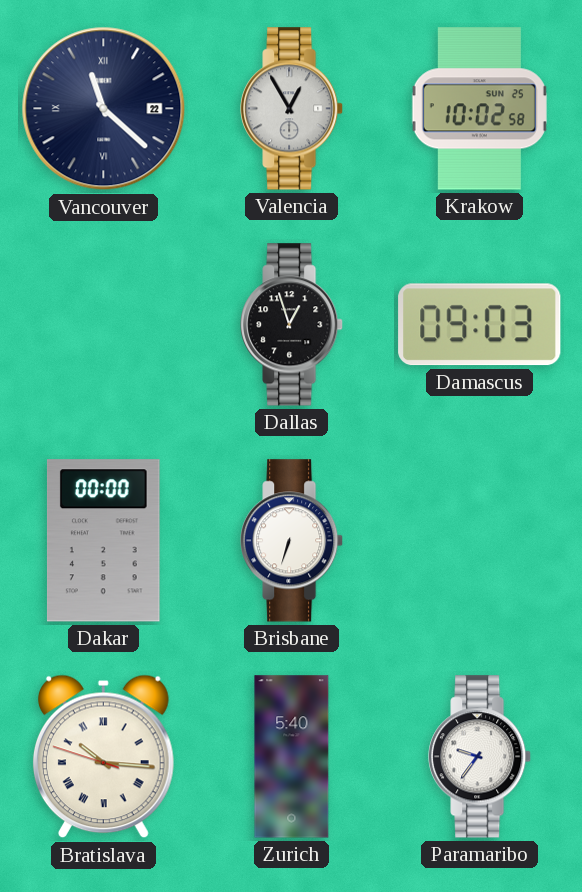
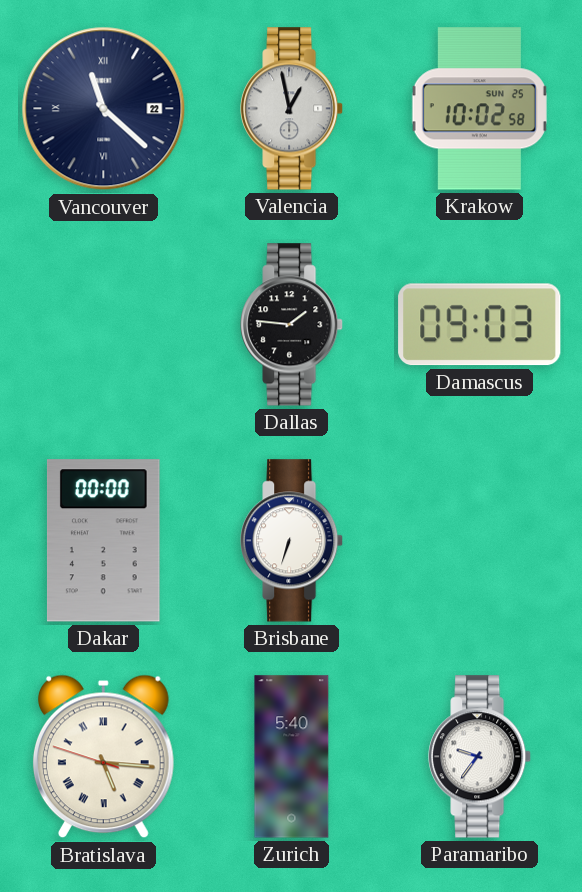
Valencia: 12:55 -> 12:58 (292, 109)
Dallas: 12:57 -> 1:46 (292, 325)
Bratislava: 10:15 -> 5:15 (103, 757)
